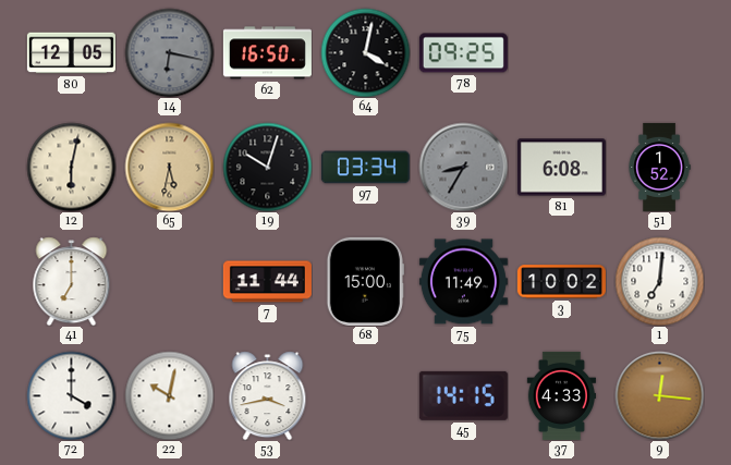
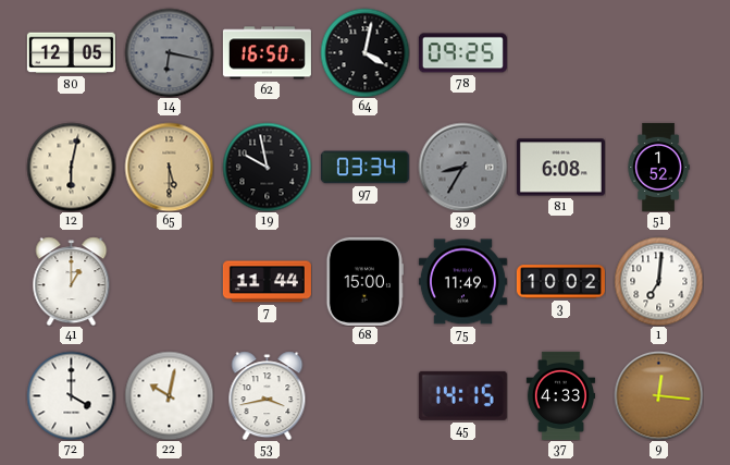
65: 5:32 -> 5:30 (169, 167)
19: 10:03 -> 9:58 (267, 167)
41: 7:00 -> 1:00 (72, 281)
